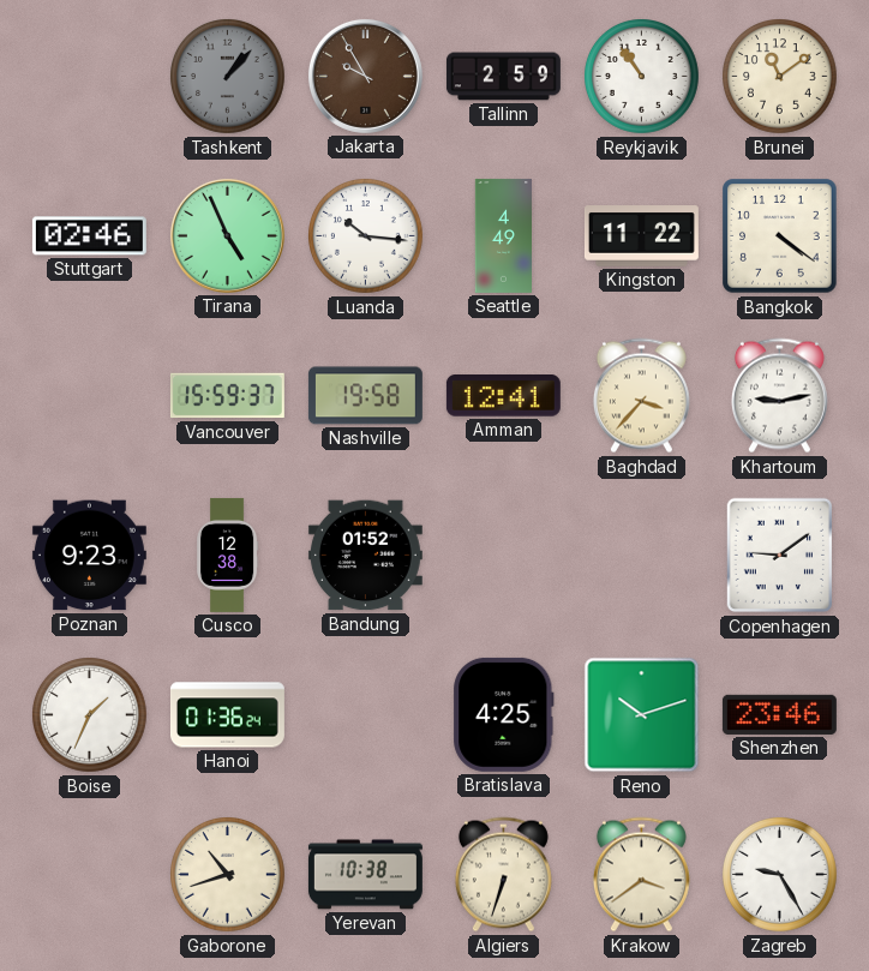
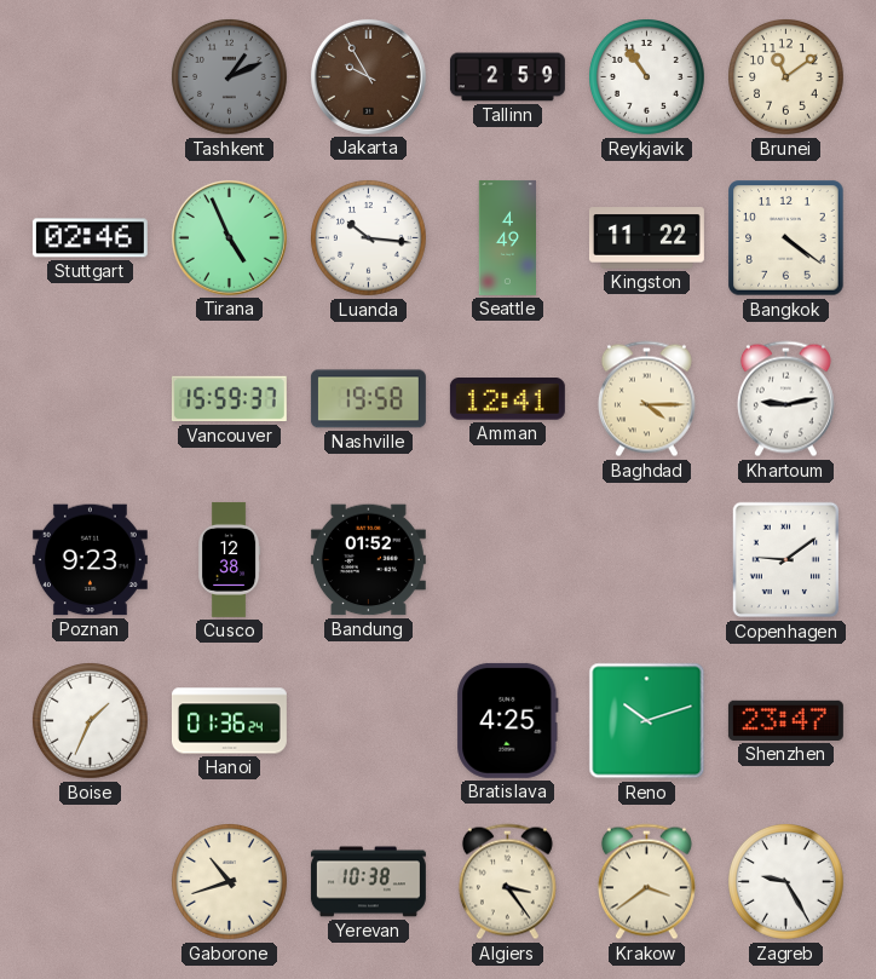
Tashkent: 1:07 -> 1:11 (230, 77)
Baghdad: 3:37 -> 4:15 (646, 399)
Shenzhen: 23:46 -> 23:47 (785, 720)
Algiers: 6:33 -> 3:24 (507, 882)
